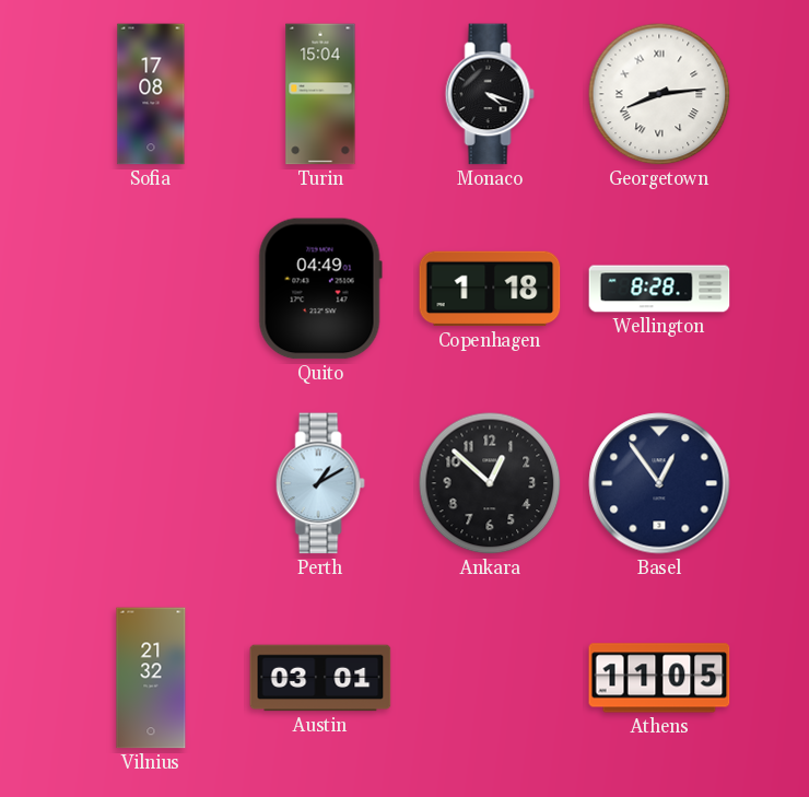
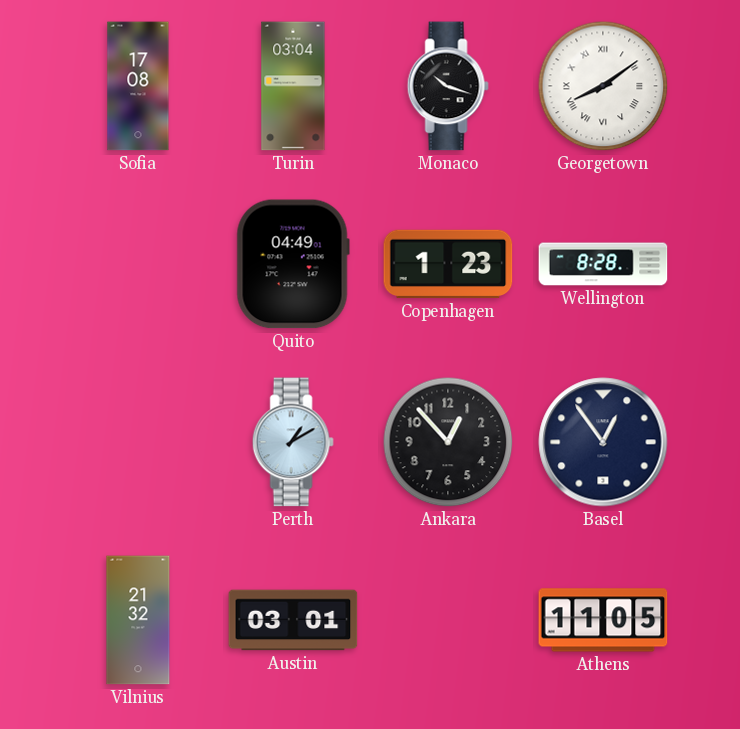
Turin: 15:04 -> 03:04 (293, 86)
Monaco: 4:18 -> 10:18 (448, 86)
Georgetown: 8:14 -> 8:09 (603, 86)
Copenhagen: 1:18 -> 1:23 (448, 264)
Ankara: 12:52 -> 12:53 (448, 442)
